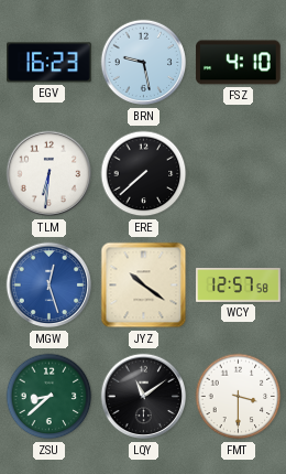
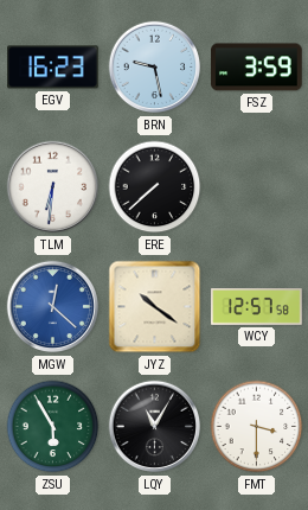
FSZ: 4:10 -> 3:59 (257, 68)
MGW: 12:27 -> 12:22 (53, 307)
ZSU: 8:38 -> 5:55 (53, 427)
LQY: 11:09 -> 11:05 (155, 427)
